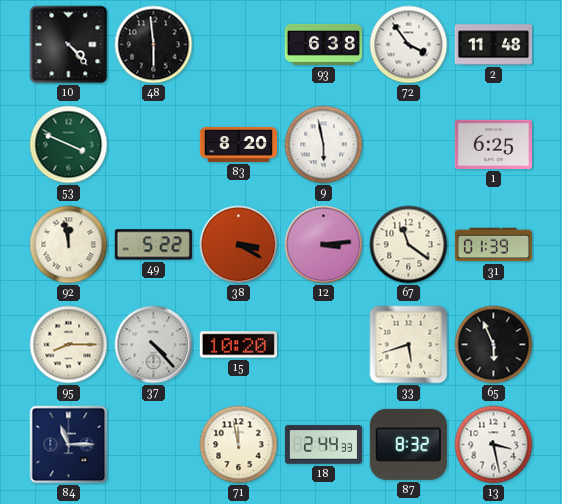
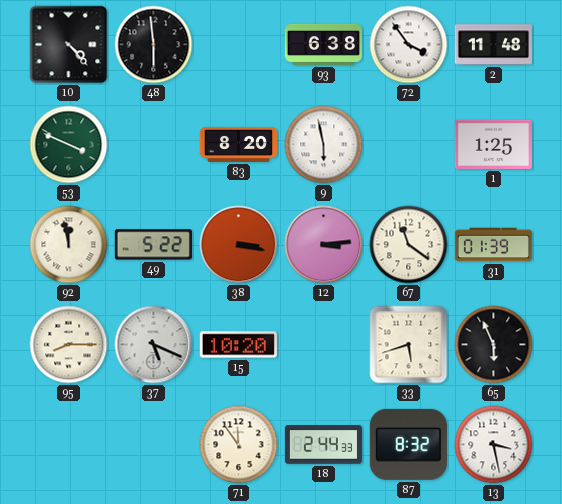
1: 6:25 -> 1:25 (493, 144)
38: 3:20 -> 3:17 (239, 245)
37: 4:23 -> 5:19 (154, 345)
84: 11:15 -> none (69, 445)
71: 11:58 -> 11:54 (239, 445)
